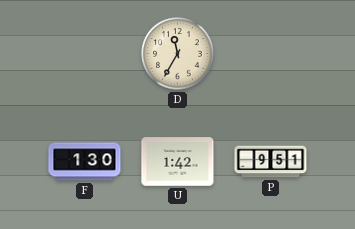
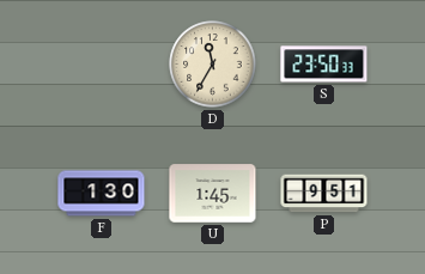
S: none -> 23:50 (324, 65)
U: 1:42 -> 1:45 (213, 194)
